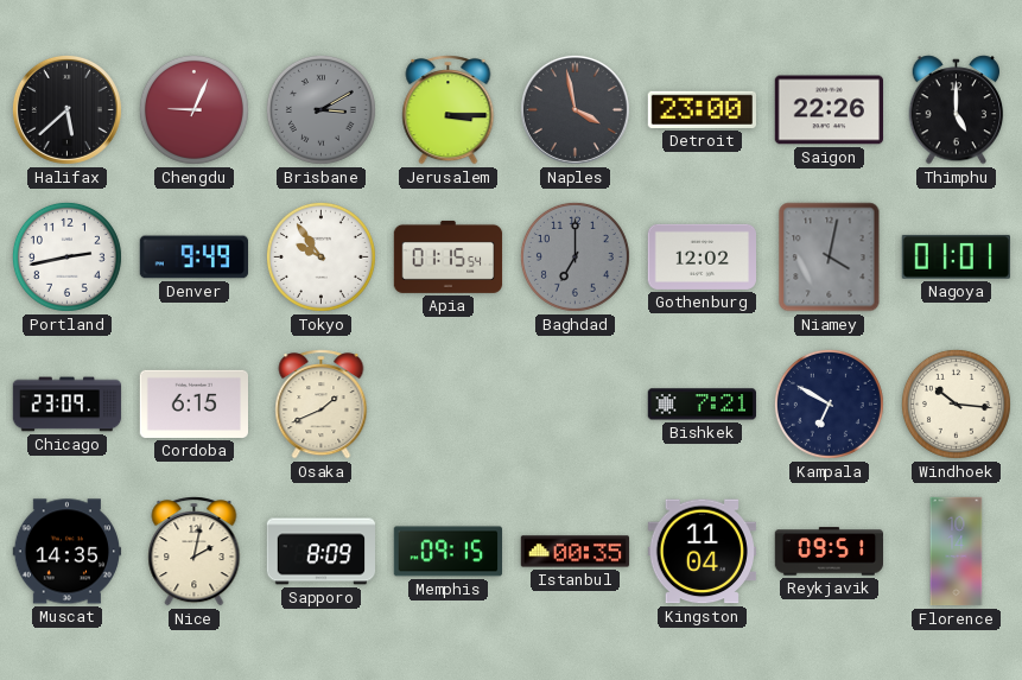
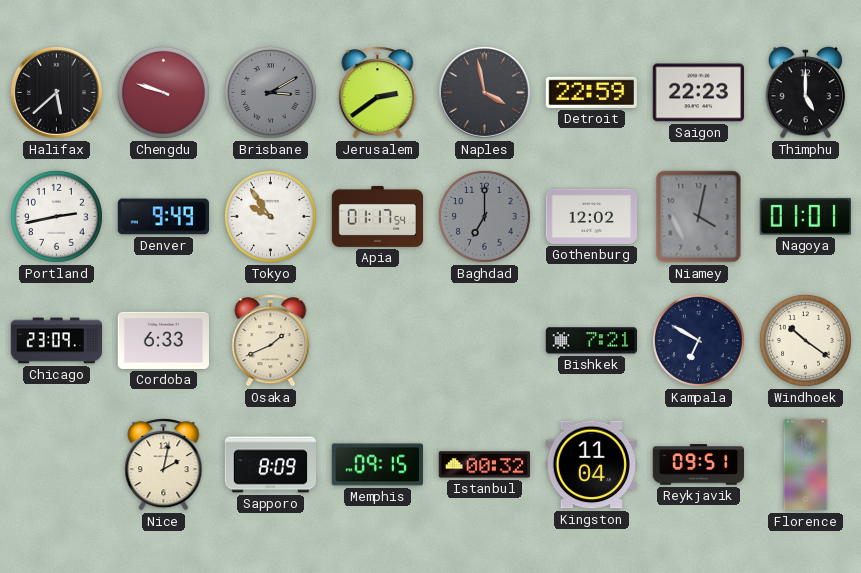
Chengdu: 9:04 -> 9:48 (163, 92)
Jerusalem: 3:15 -> 2:39 (378, 93)
Detroit: 23:00 -> 22:59 (591, 92)
Saigon: 22:26 -> 22:23 (698, 93)
Apia: 01:15 -> 01:17 (378, 216)
Cordoba: 6:15 -> 6:33 (163, 340)
Windhoek: 10:16 -> 10:21 (805, 340)
Muscat: 14:35 -> none (68, 552)
Istanbul: 00:35 -> 00:32 (485, 465)
